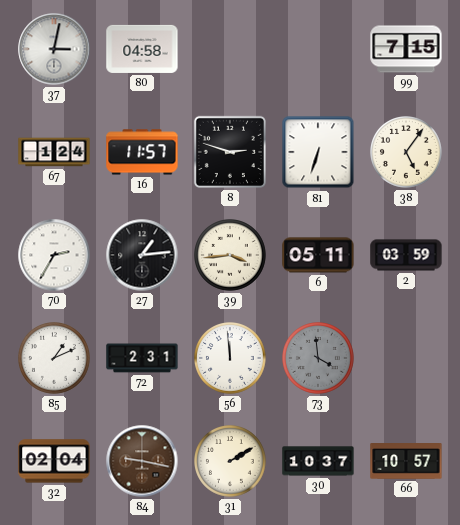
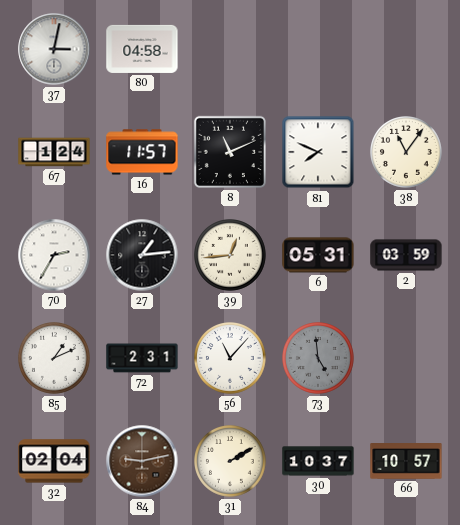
99: 7:15 -> none (406, 49)
8: 2:48 -> 11:11 (230, 152)
81: 6:33 -> 7:49 (318, 152)
38: 5:06 -> 11:06 (407, 153)
39: 3:44 -> 12:44 (231, 256)
6: 05:11 -> 05:31 (318, 255)
56: 11:59 -> 11:07 (231, 359)
73: 3:59 -> 4:59 (319, 359)
84: 9:17 -> 9:13 (142, 461)
